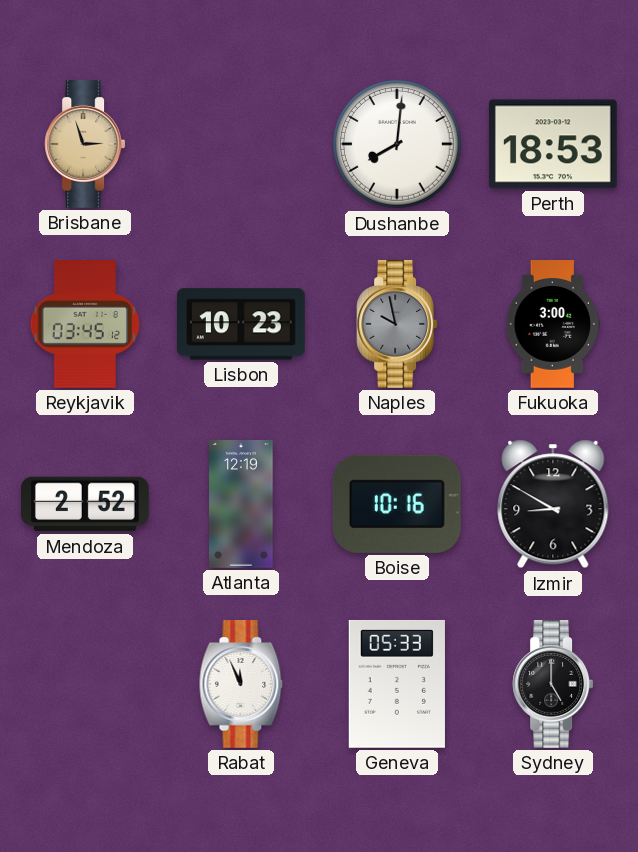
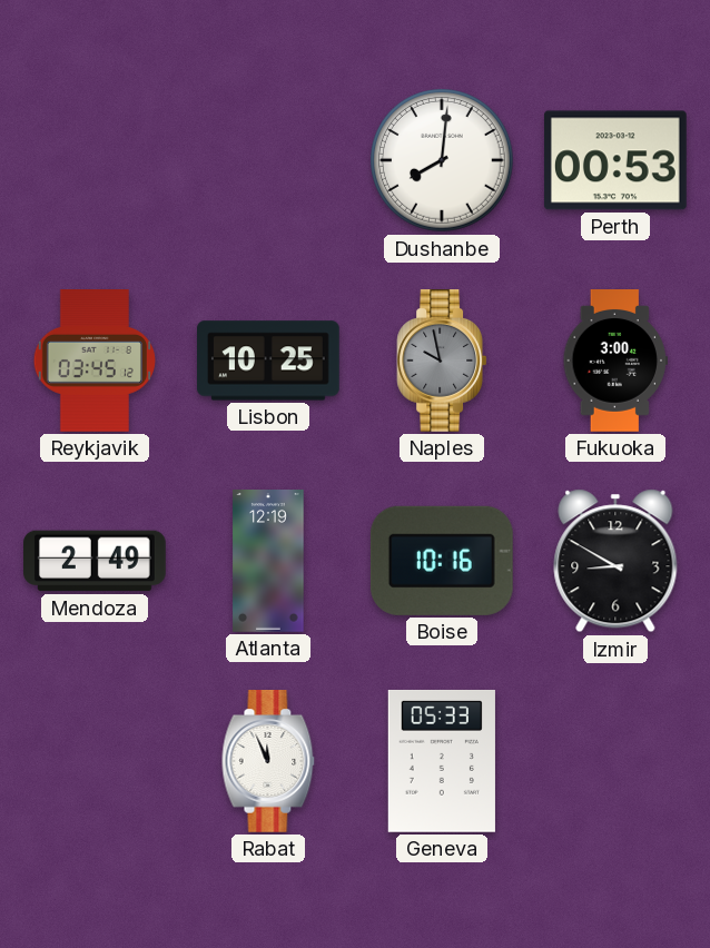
Brisbane: 2:57 -> none (85, 145)
Perth: 18:53 -> 00:53 (615, 160)
Lisbon: 10:23 -> 10:25 (269, 361)
Mendoza: 2:52 -> 2:49 (96, 561)
Sydney: 5:00 -> none (553, 685)
